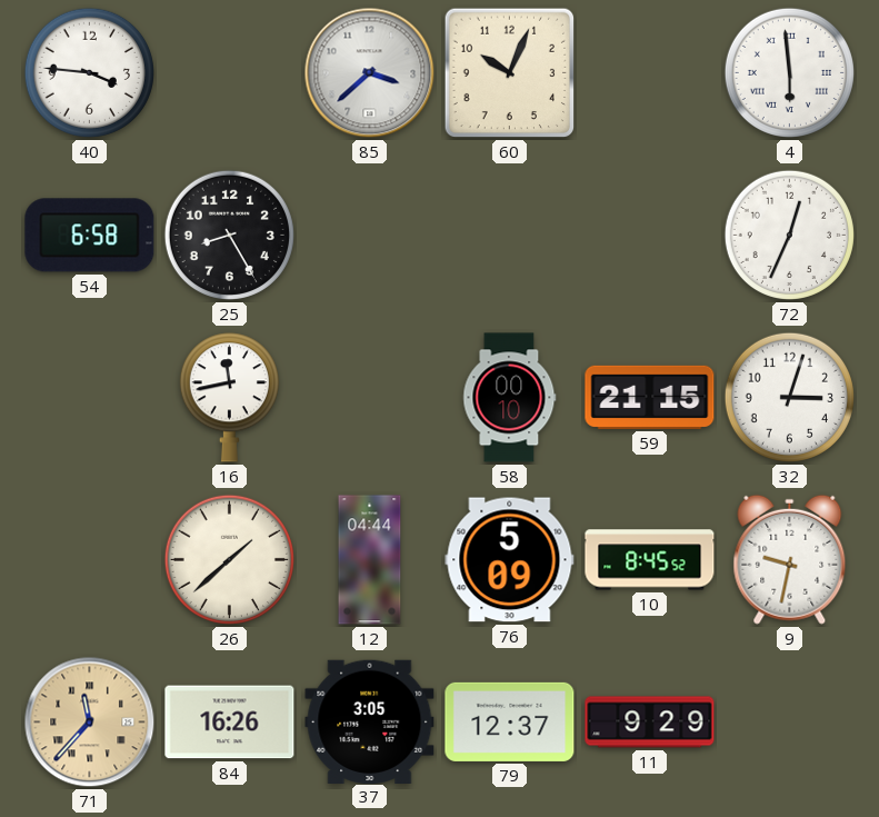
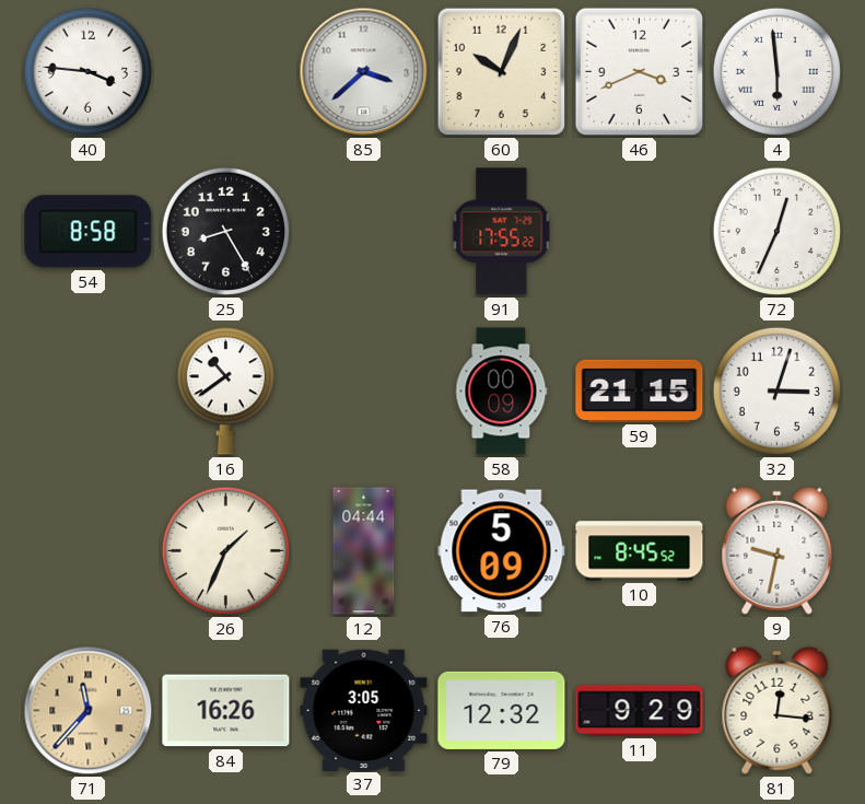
46: none -> 3:41 (640, 72)
54: 6:58 -> 8:58 (89, 232)
91: none -> 17:55 (502, 232)
16: 11:43 -> 10:39 (225, 392)
58: 00:10 -> 00:09 (502, 392)
26: 1:38 -> 1:34 (225, 550)
79: 12:37 -> 12:32 (502, 710)
81: none -> 12:16 (778, 710)
